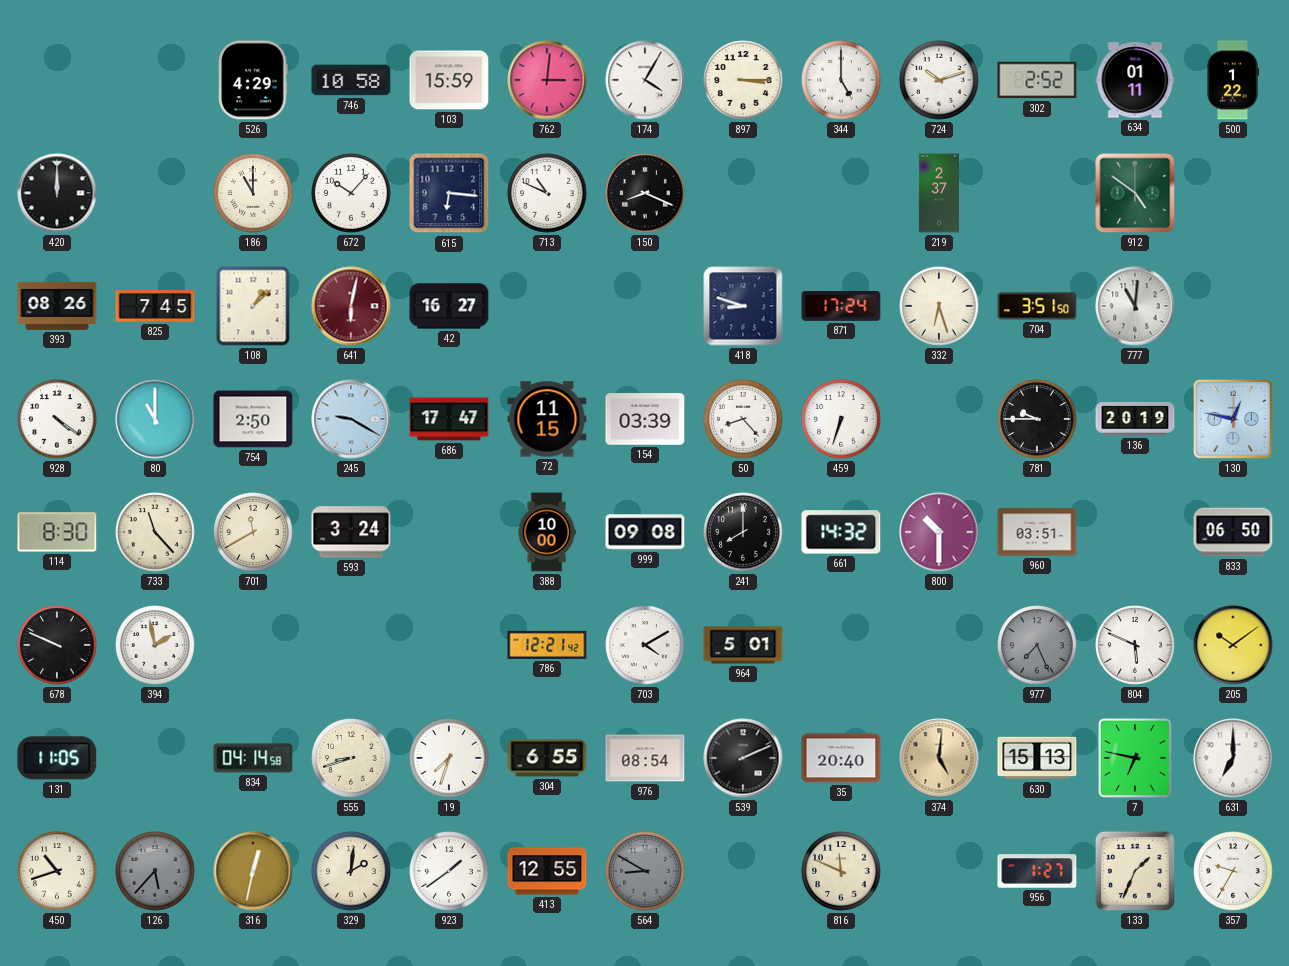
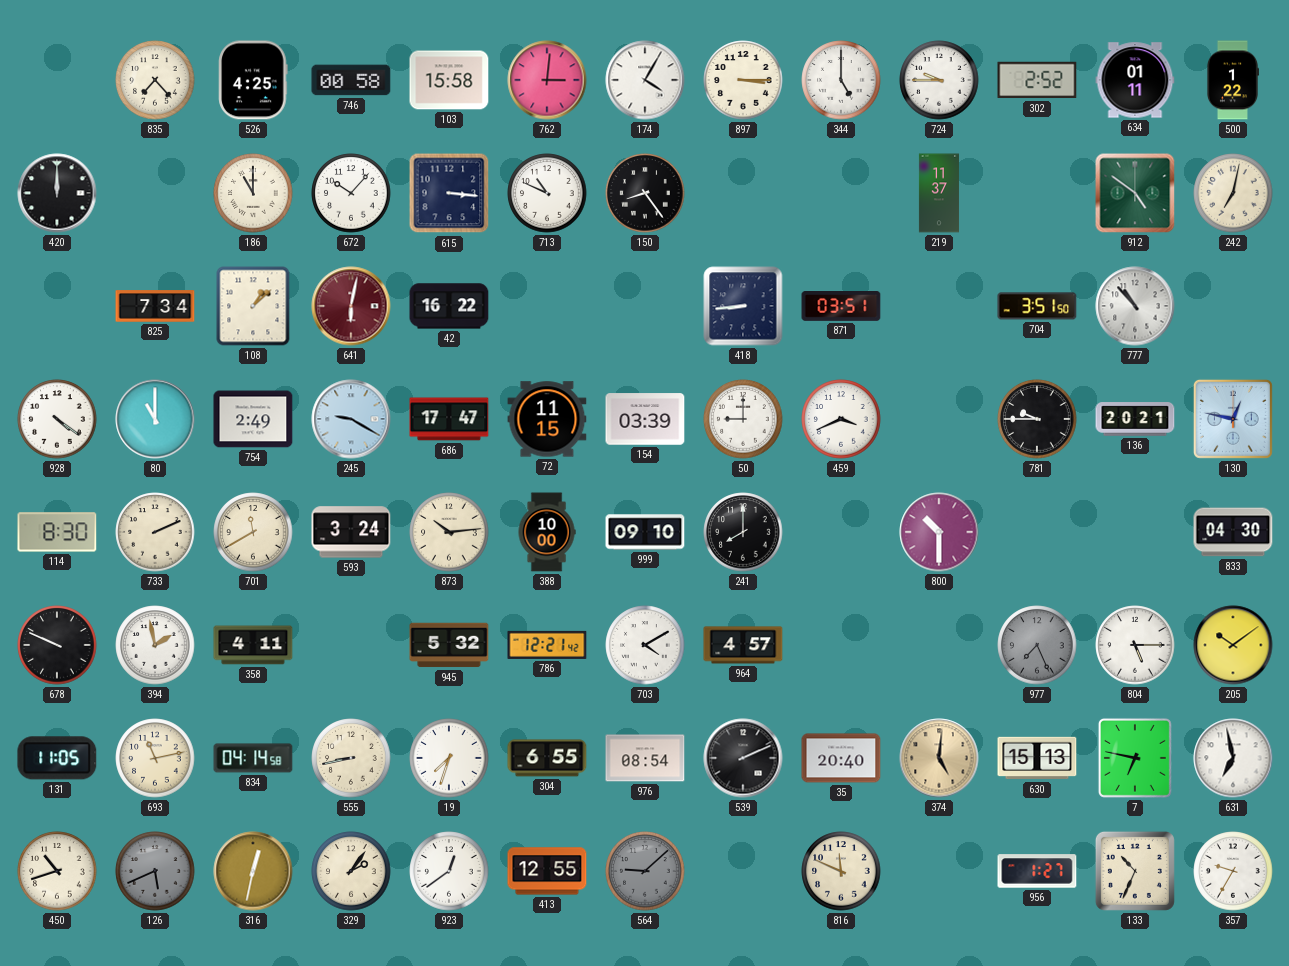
835: none -> 7:23 (155, 80)
526: 4:29 -> 4:25 (253, 80)
746: 10:58 -> 00:58 (351, 80)
103: 15:59 -> 15:58 (449, 80)
724: 10:12 -> 9:45 (939, 80)
615: 6:16 -> 3:16 (449, 193)
150: 8:19 -> 8:24 (645, 193)
219: 2:37 -> 11:37 (939, 193)
242: none -> 7:02 (1233, 193)
393: 08:26 -> none (57, 306)
825: 7:45 -> 7:34 (155, 306)
42: 16:27 -> 16:22 (449, 306)
418: 8:48 -> 8:44 (743, 306)
871: 17:24 -> 03:51 (841, 307)
332: 6:27 -> none (939, 306)
777: 11:01 -> 10:53 (1135, 306)
754: 2:50 -> 2:49 (253, 419)
50: 8:23 -> 9:00 (743, 419)
459: 6:33 -> 3:41 (841, 419)
136: 20:19 -> 20:21 (1135, 419)
733: 11:23 -> 2:11 (155, 532)
873: none -> 10:14 (449, 532)
999: 09:08 -> 09:10 (645, 532)
661: 14:32 -> none (841, 532)
960: 03:51 -> none (1037, 532)
833: 06:50 -> 04:30 (1233, 532)
358: none -> 4:11 (253, 645)
945: none -> 5:32 (449, 645)
964: 5:01 -> 4:57 (743, 645)
804: 5:49 -> 5:15 (1135, 645)
693: none -> 11:13 (155, 758)
555: 8:42 -> 8:43 (351, 758)
631: 7:00 -> 6:58 (1233, 758)
126: 5:37 -> 5:41 (155, 871)
329: 2:01 -> 2:06 (351, 871)
923: 1:39 -> 12:39 (449, 871)
564: 8:50 -> 9:08 (645, 871)
133: 1:34 -> 10:34 (1135, 871)
